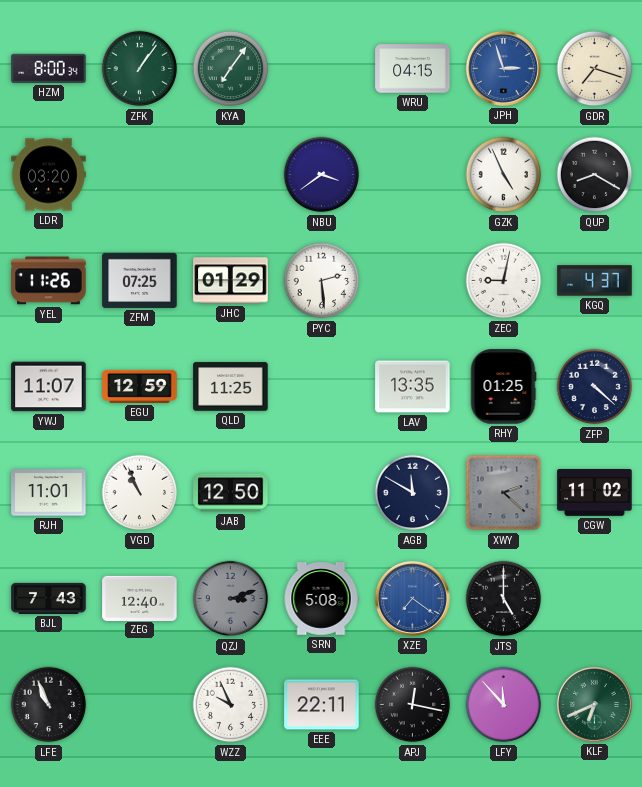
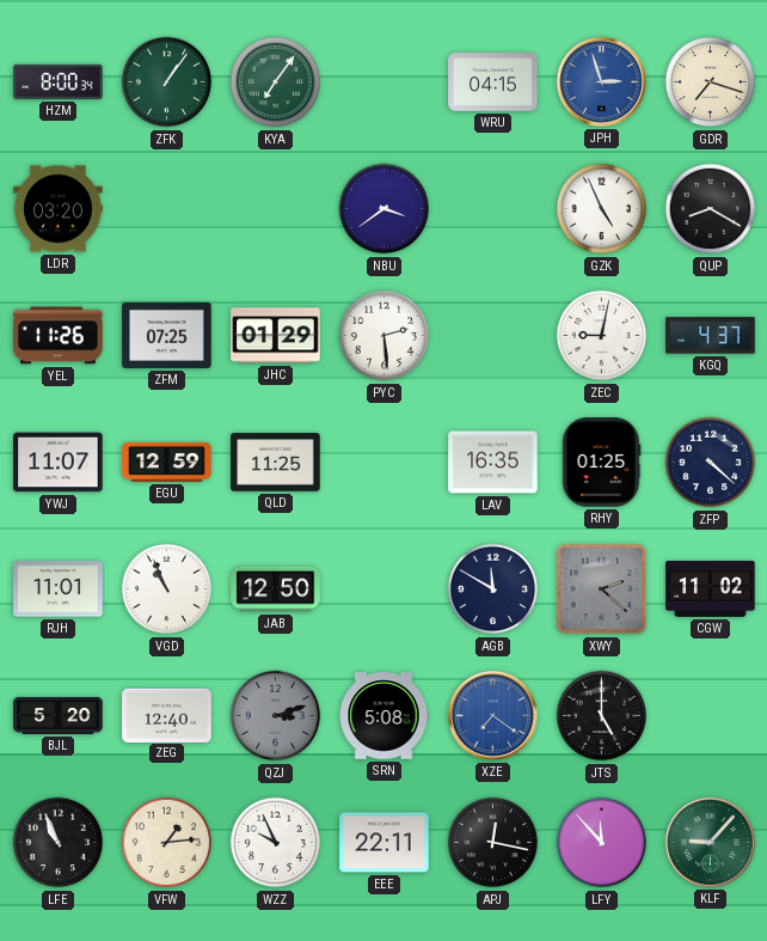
LAV: 13:35 -> 16:35 (493, 463)
BJL: 7:43 -> 5:20 (59, 715)
VFW: none -> 1:14 (167, 843)
KLF: 6:41 -> 9:07 (710, 842)
